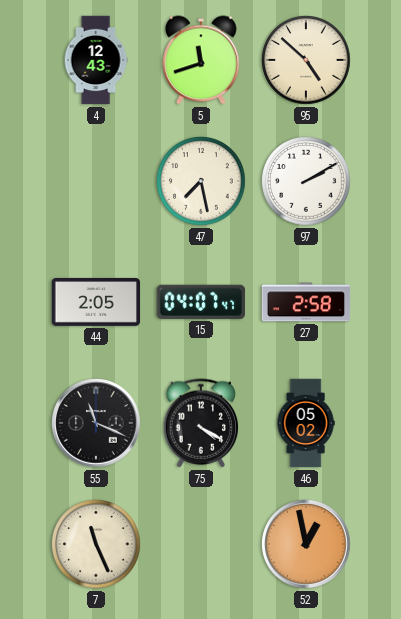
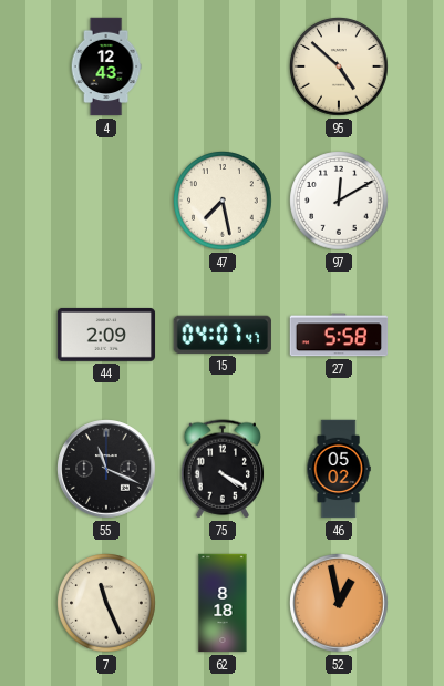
5: 11:42 -> none (201, 60)
97: 2:10 -> 12:10 (339, 201)
44: 2:05 -> 2:09 (106, 335)
27: 2:58 -> 5:58 (339, 335)
62: none -> 8:18 (223, 603)
